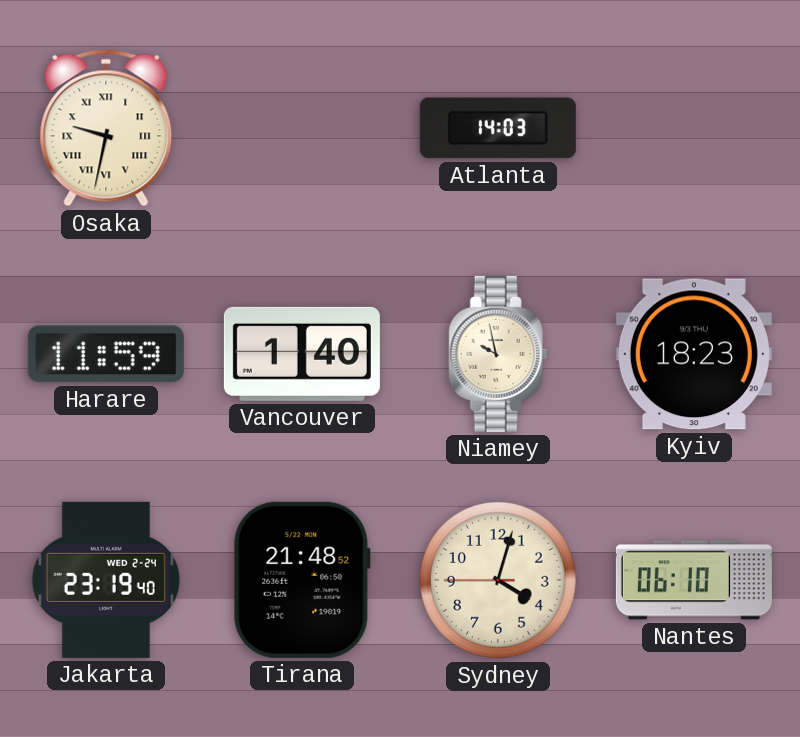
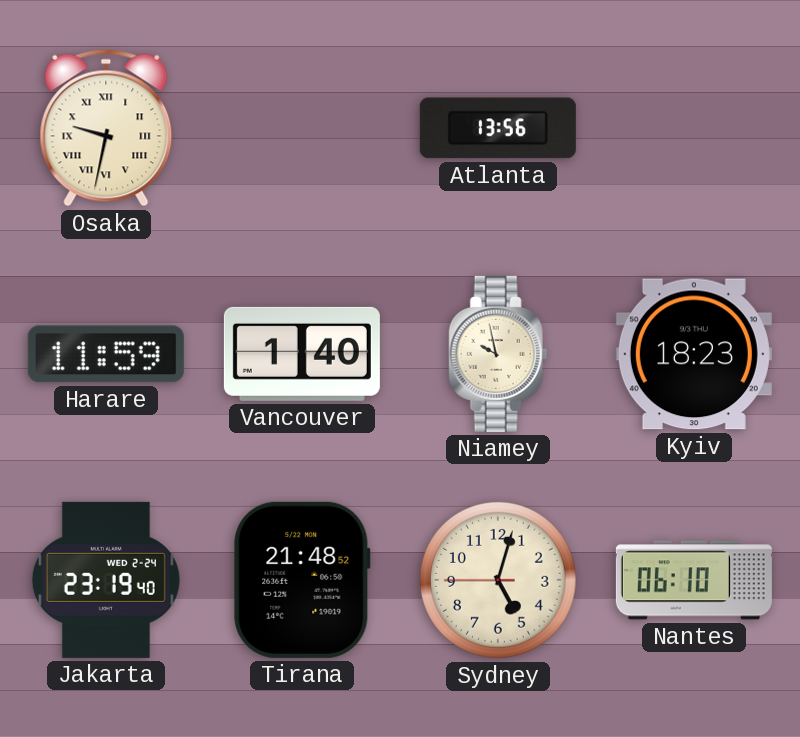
Atlanta: 14:03 -> 13:56 (498, 128)
Sydney: 4:02 -> 5:02 (498, 580)
